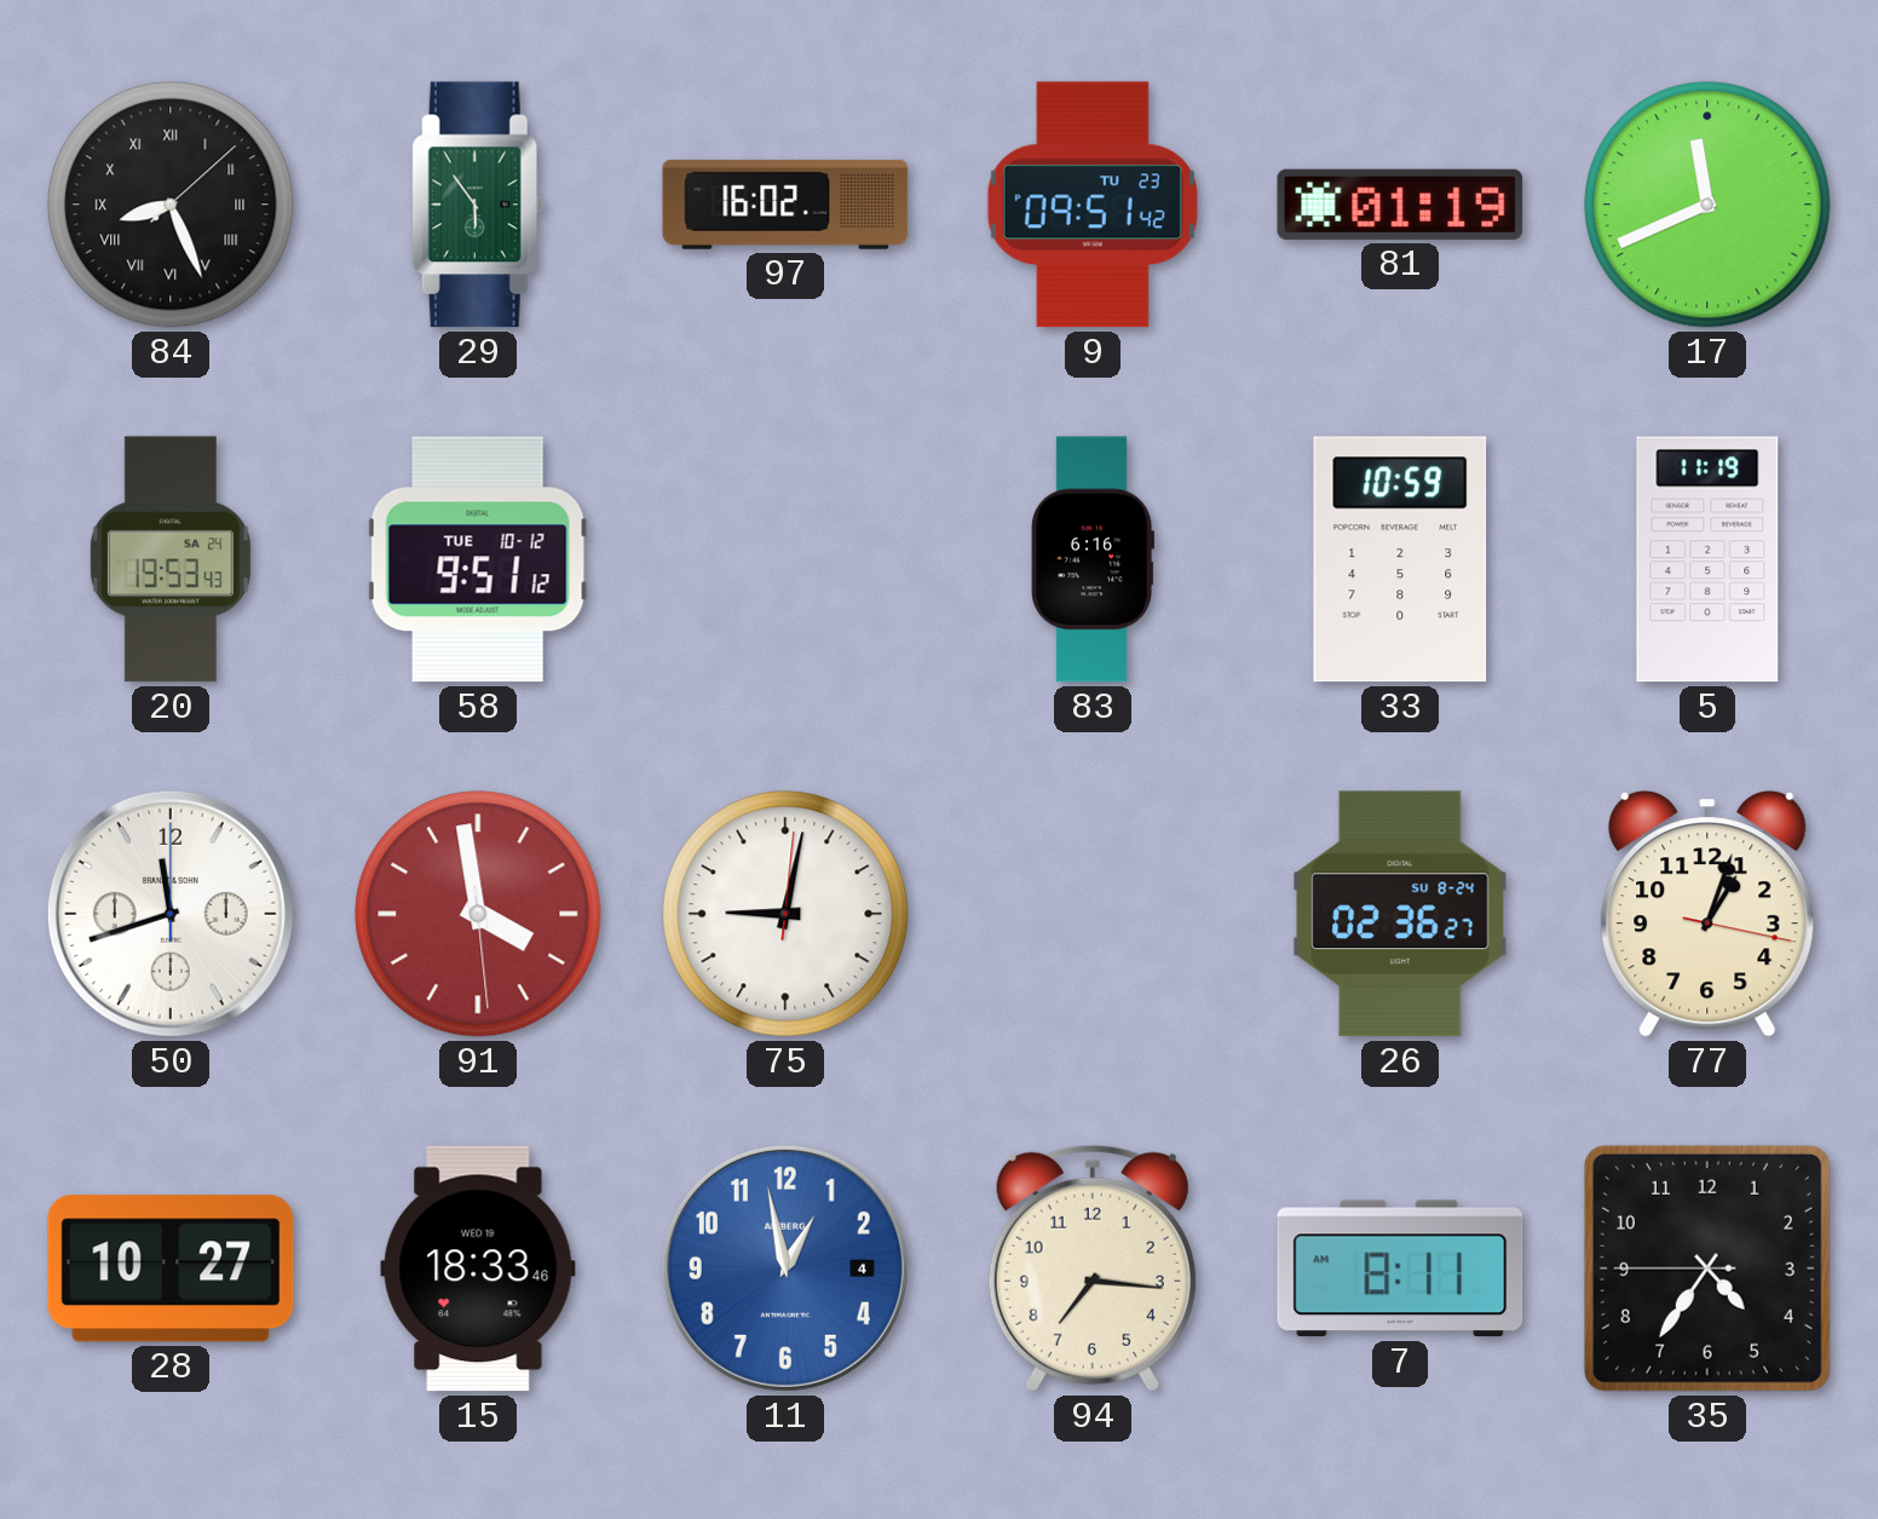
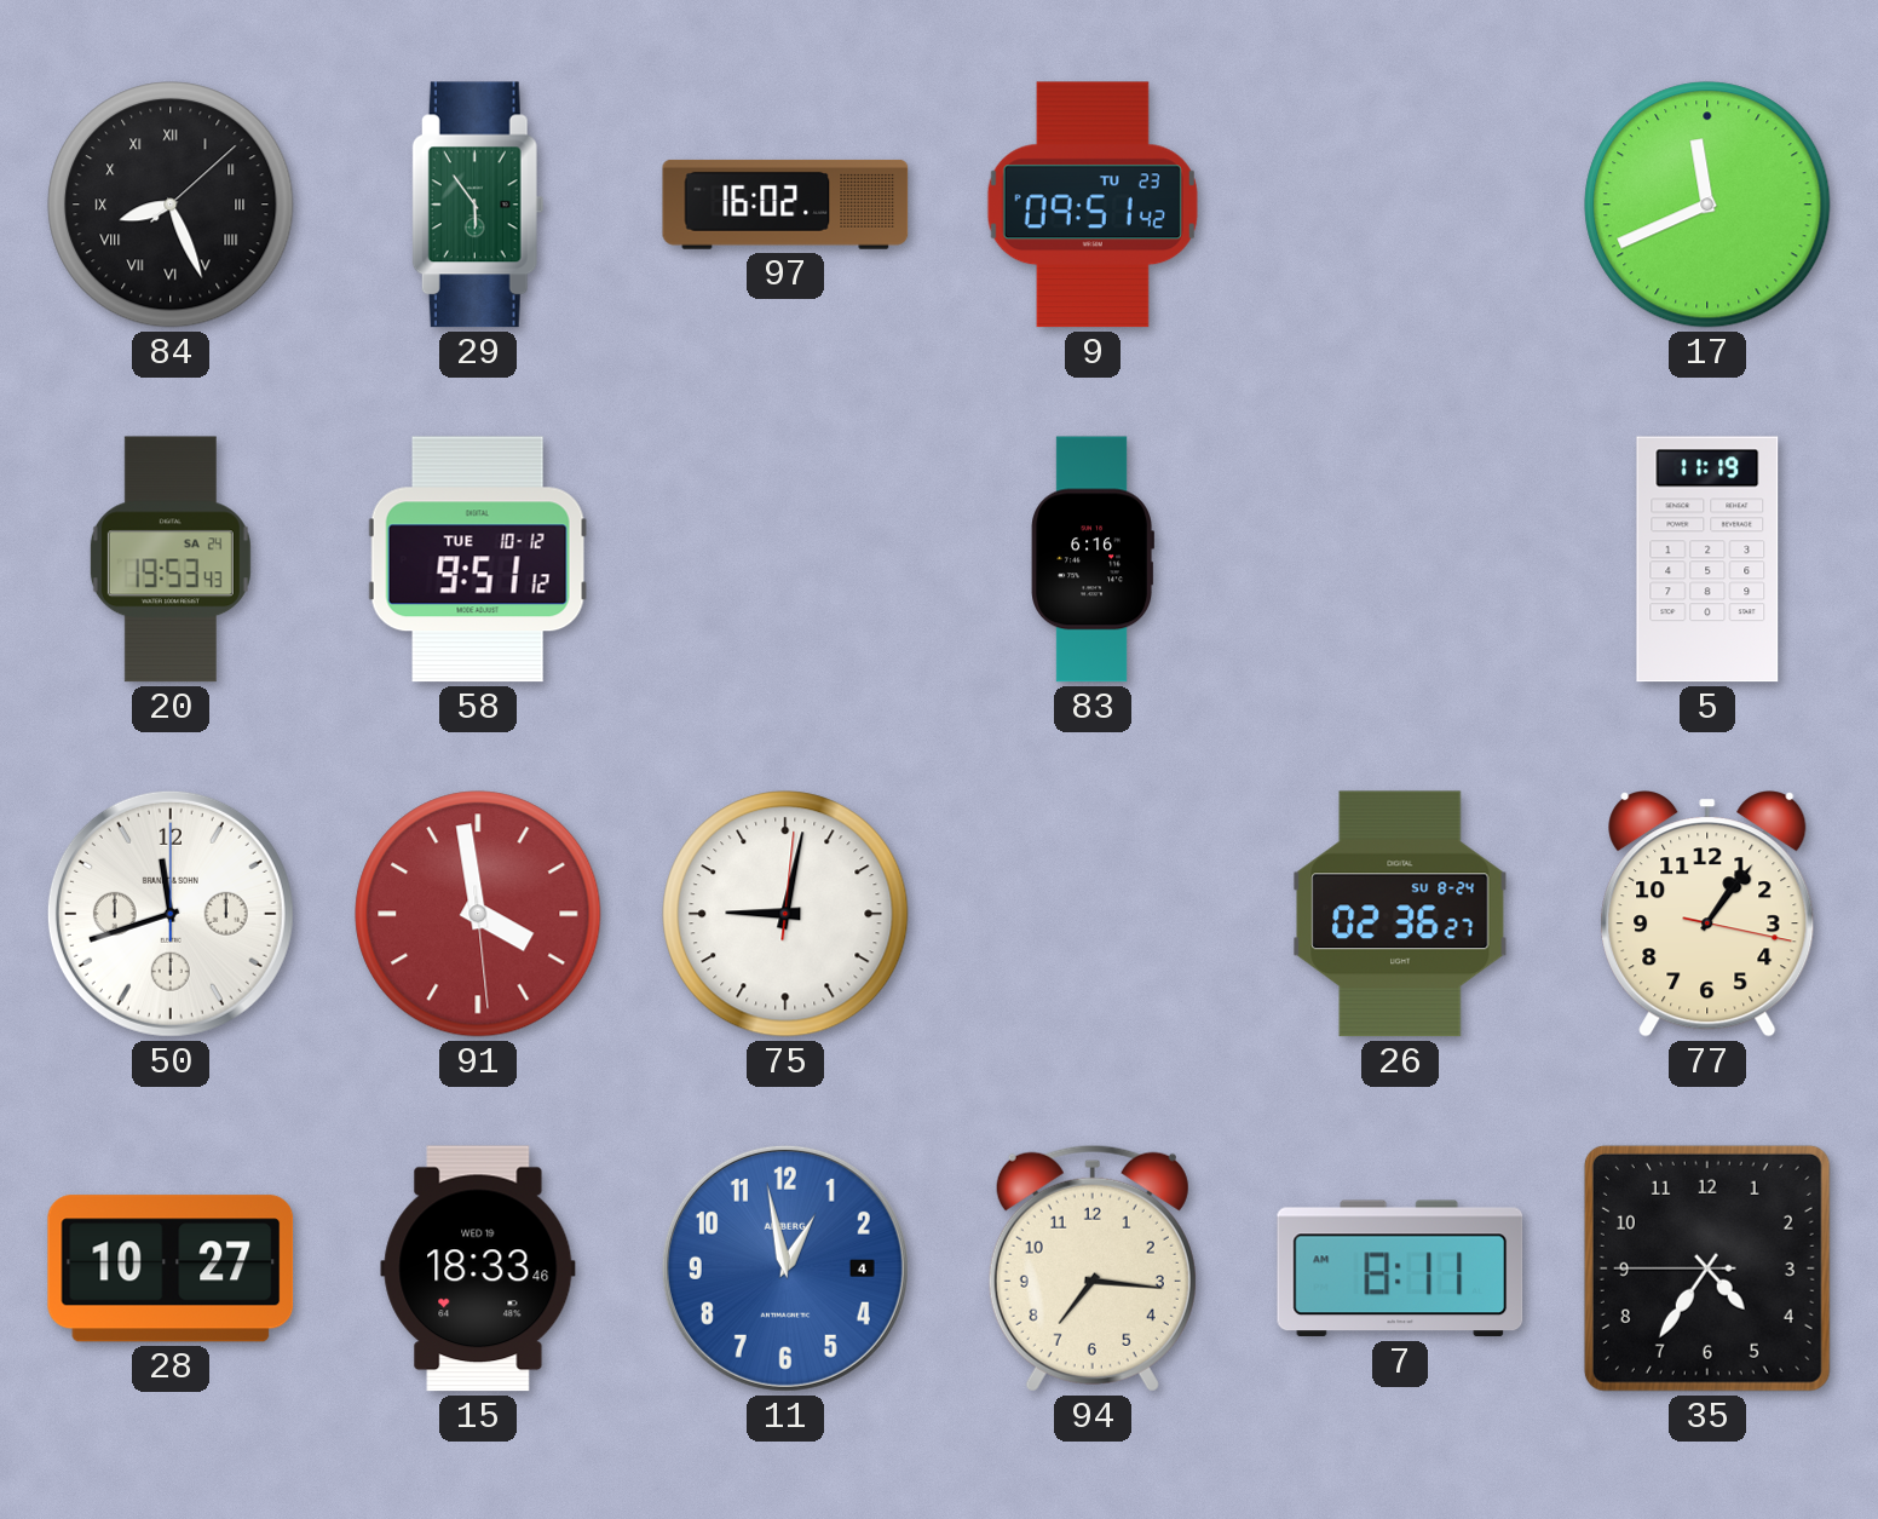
81: 01:19 -> none (1400, 205)
33: 10:59 -> none (1400, 559)
77: 1:03 -> 1:06 (1707, 914)
